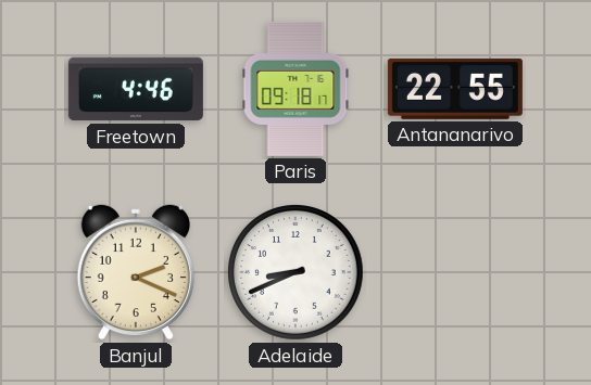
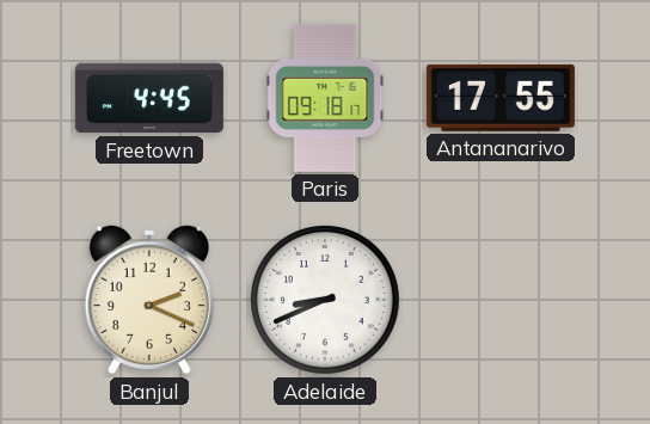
Freetown: 4:46 -> 4:45 (149, 98)
Antananarivo: 22:55 -> 17:55 (501, 98)
